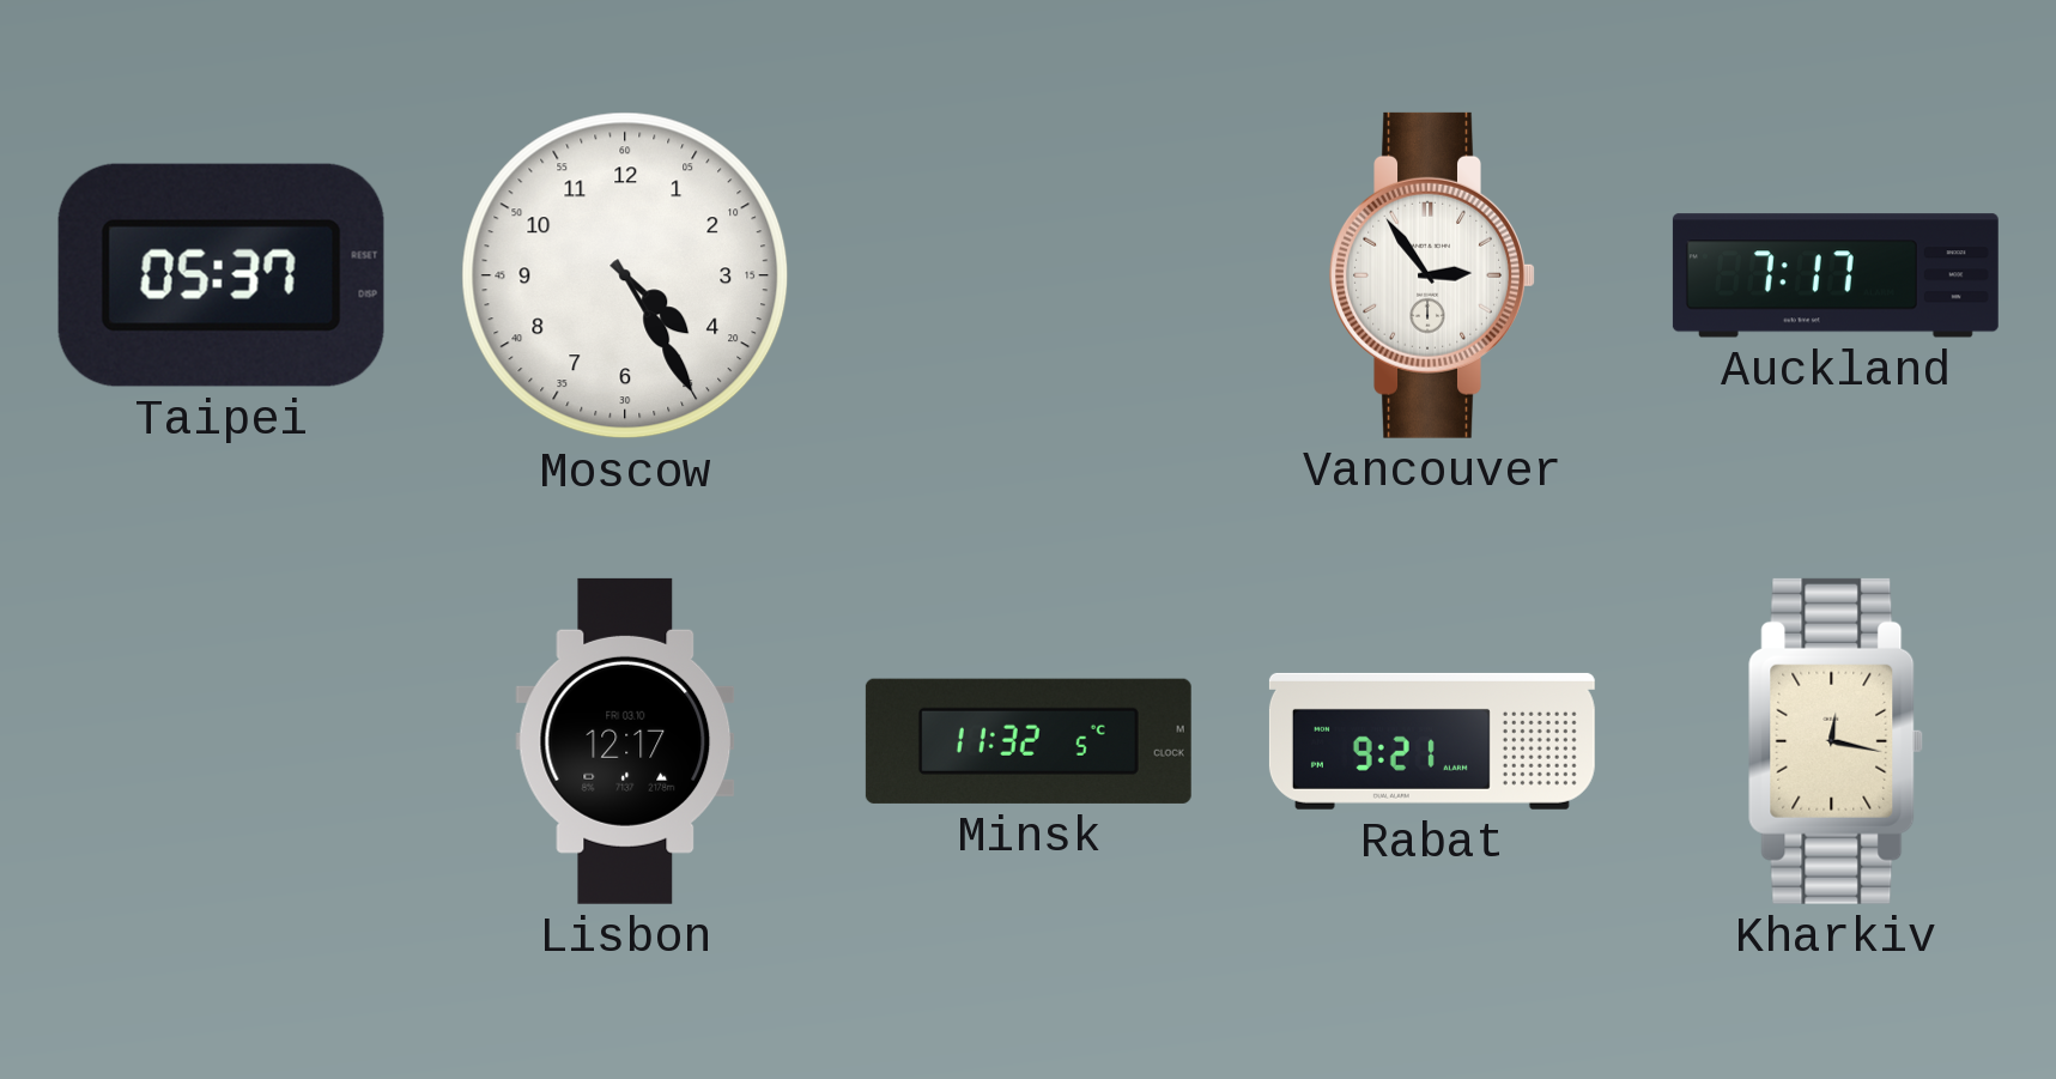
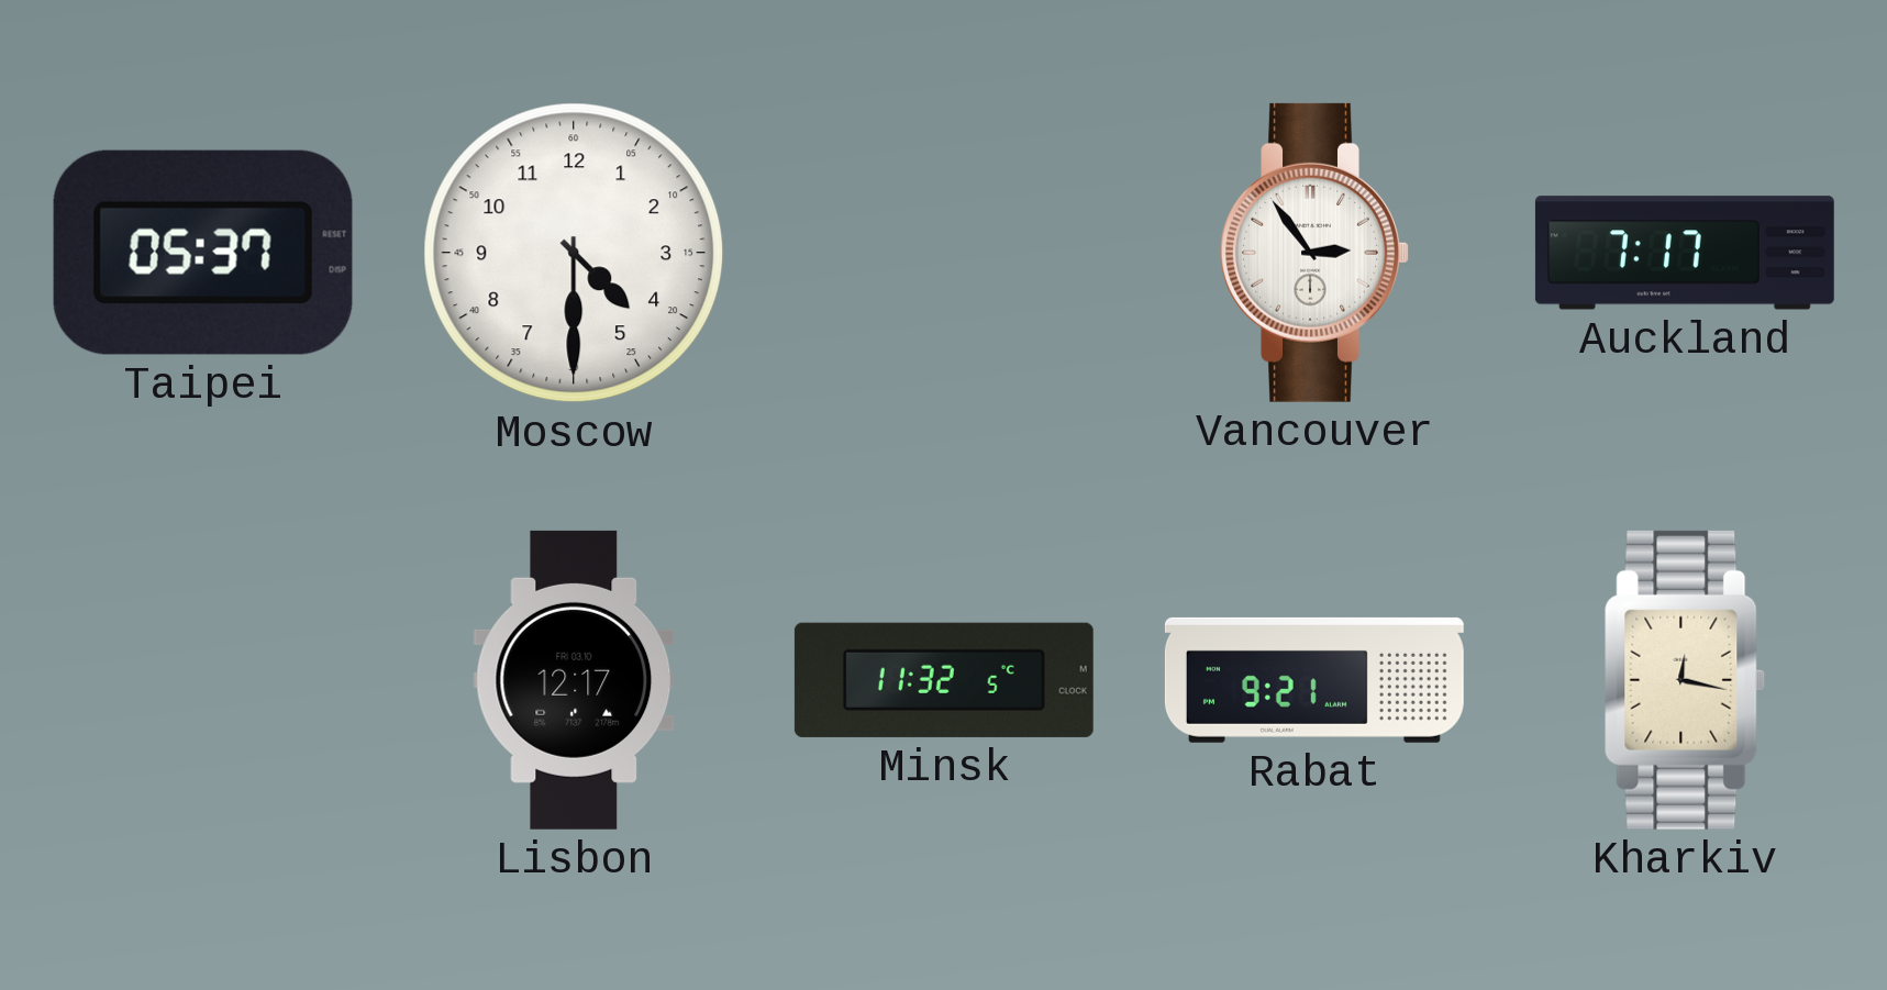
Moscow: 4:25 -> 4:30 (574, 253)
